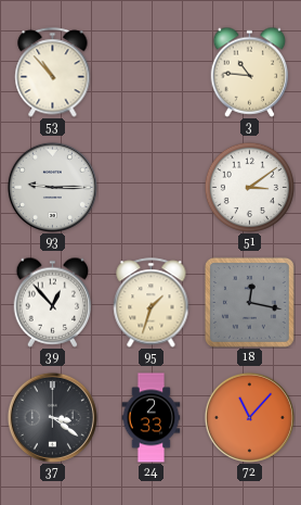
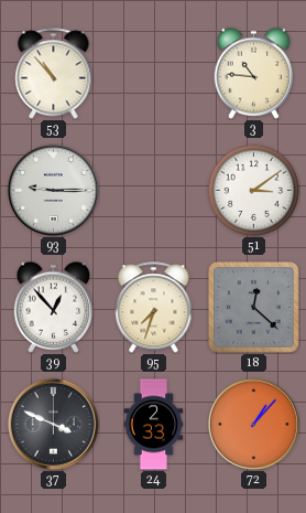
95: 1:33 -> 7:33 (154, 308)
18: 12:17 -> 12:22 (253, 307)
37: 3:21 -> 3:49 (53, 424)
72: 11:07 -> 1:07 (253, 424)
